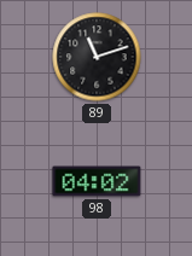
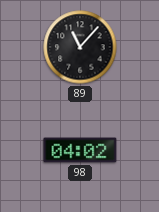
89: 11:12 -> 11:07 (80, 47)
